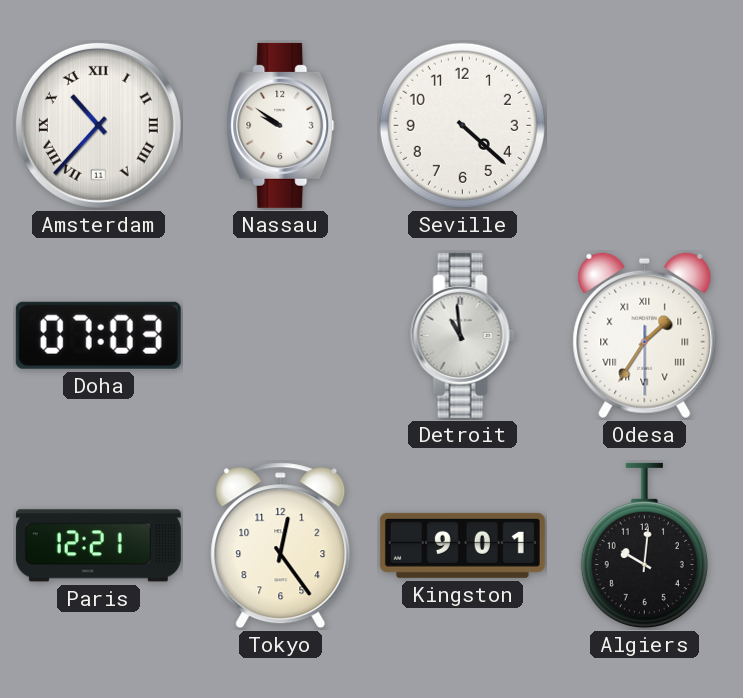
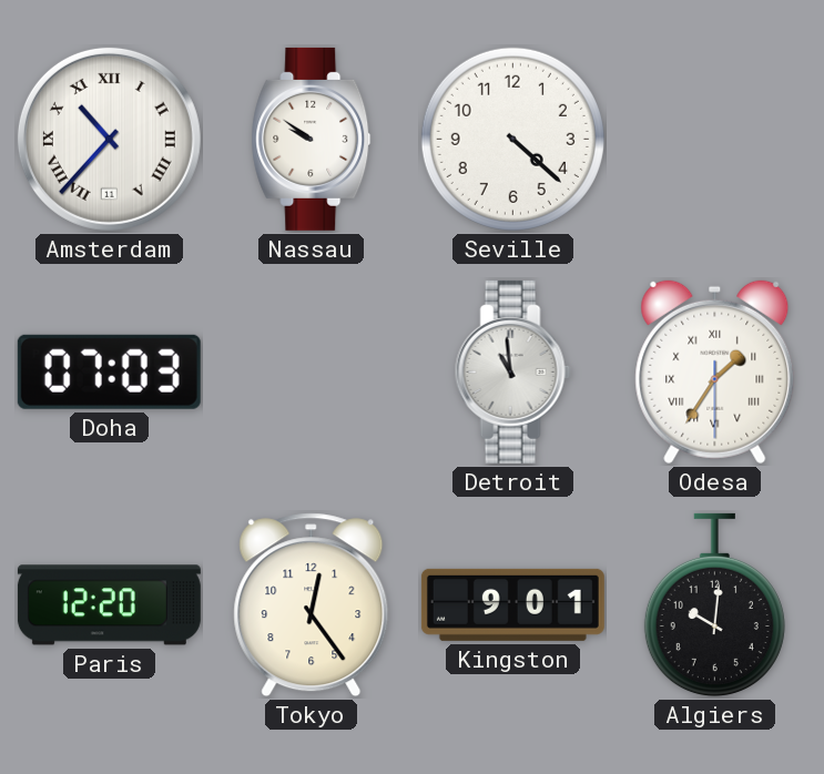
Paris: 12:21 -> 12:20 (109, 605)
